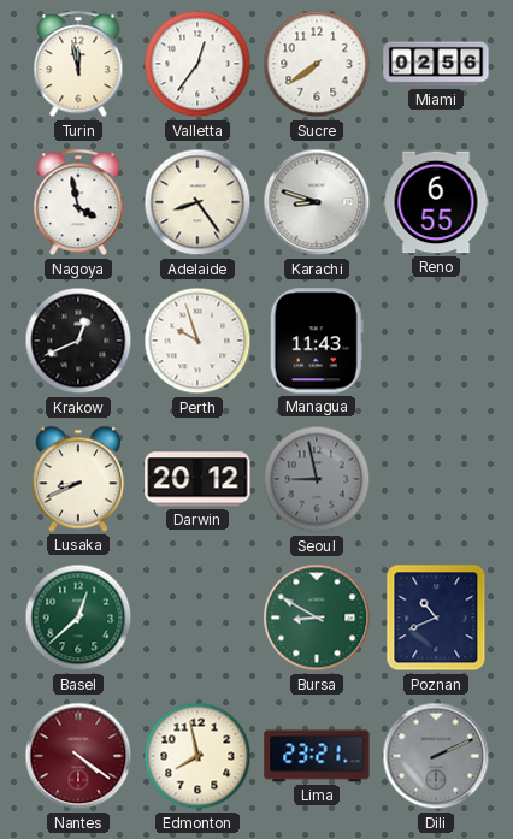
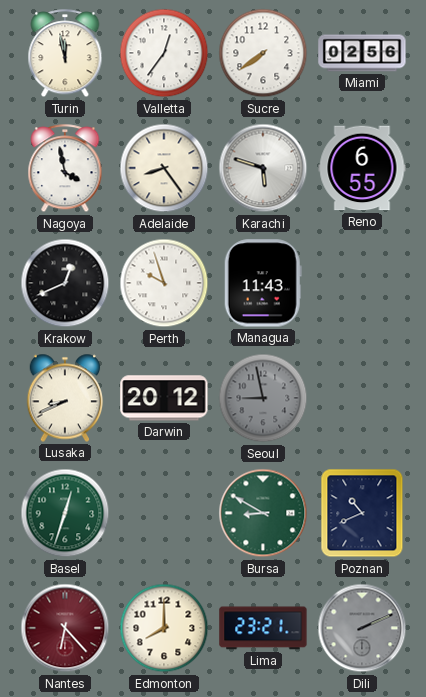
Karachi: 8:48 -> 5:48 (263, 168)
Basel: 12:38 -> 12:33 (65, 513)
Nantes: 4:21 -> 6:23 (65, 628)
Edmonton: 7:58 -> 8:00 (164, 628)
